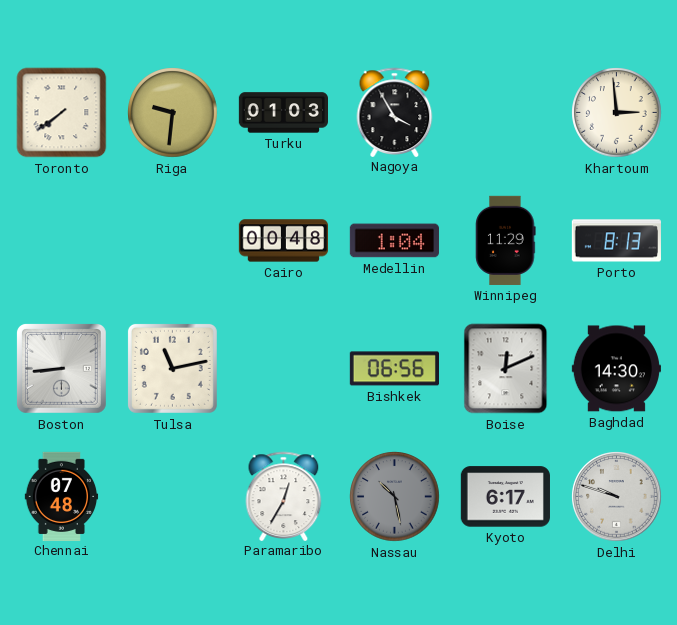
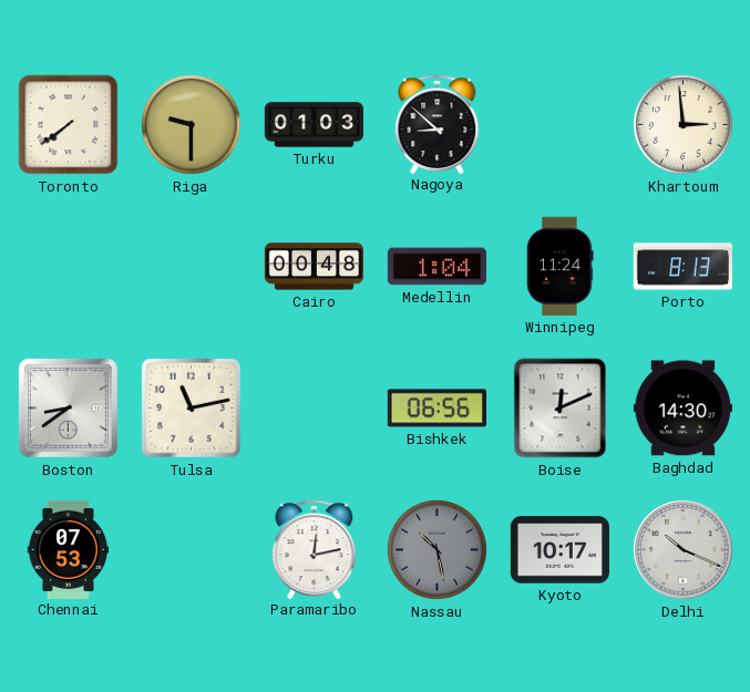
Riga: 9:31 -> 9:30 (192, 125)
Nagoya: 3:55 -> 8:52 (438, 124)
Winnipeg: 11:29 -> 11:24 (561, 266)
Boston: 8:44 -> 8:39 (68, 407)
Chennai: 07:48 -> 07:53 (69, 549)
Paramaribo: 12:35 -> 12:13 (315, 549)
Kyoto: 6:17 -> 10:17 (559, 550)
Delhi: 9:48 -> 10:19 (684, 550)
